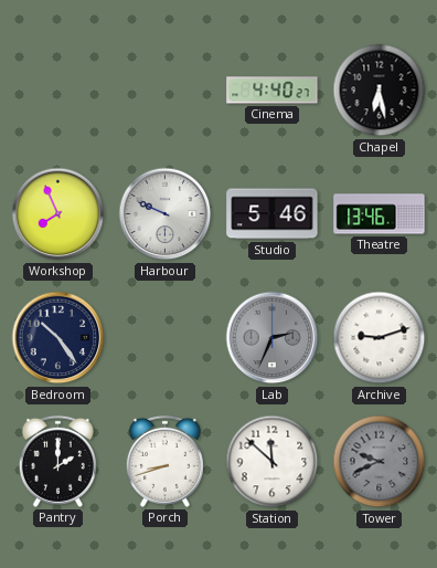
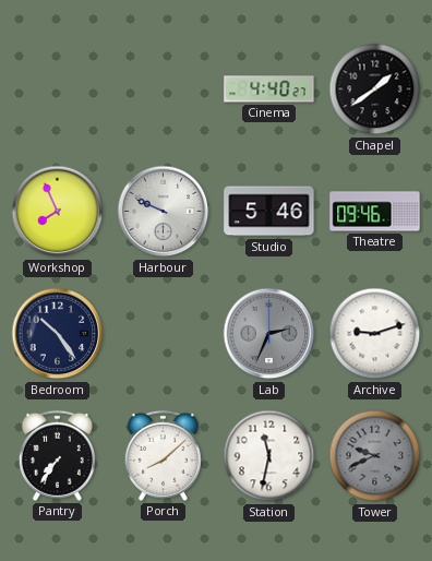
Chapel: 6:28 -> 1:39 (375, 89)
Theatre: 13:46 -> 09:46 (375, 212)
Pantry: 2:00 -> 7:36 (57, 455)
Porch: 8:42 -> 8:08 (163, 455)
Station: 11:52 -> 11:32 (269, 456)
